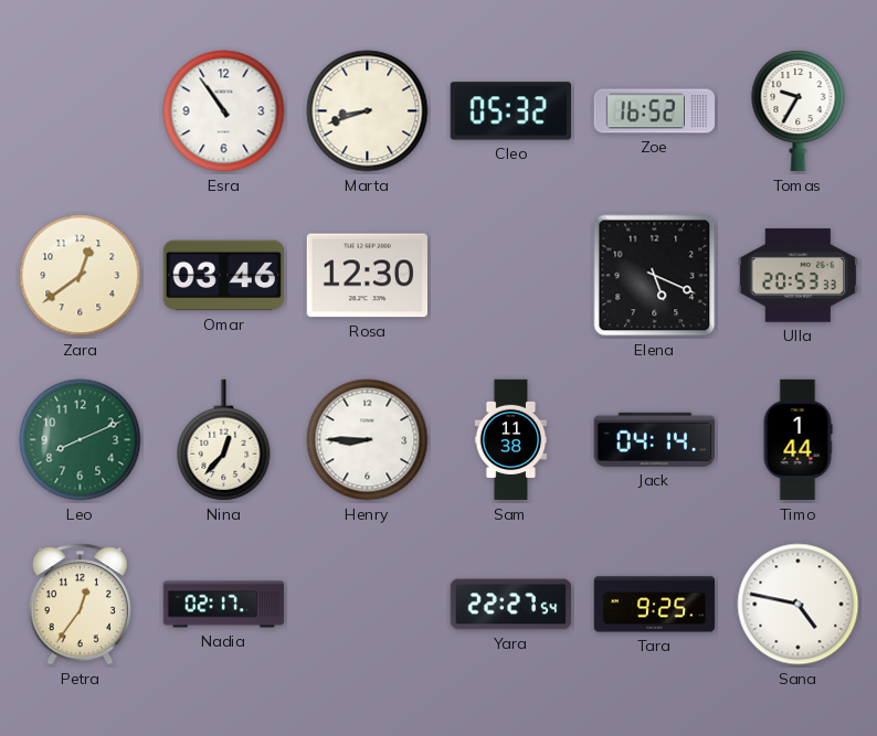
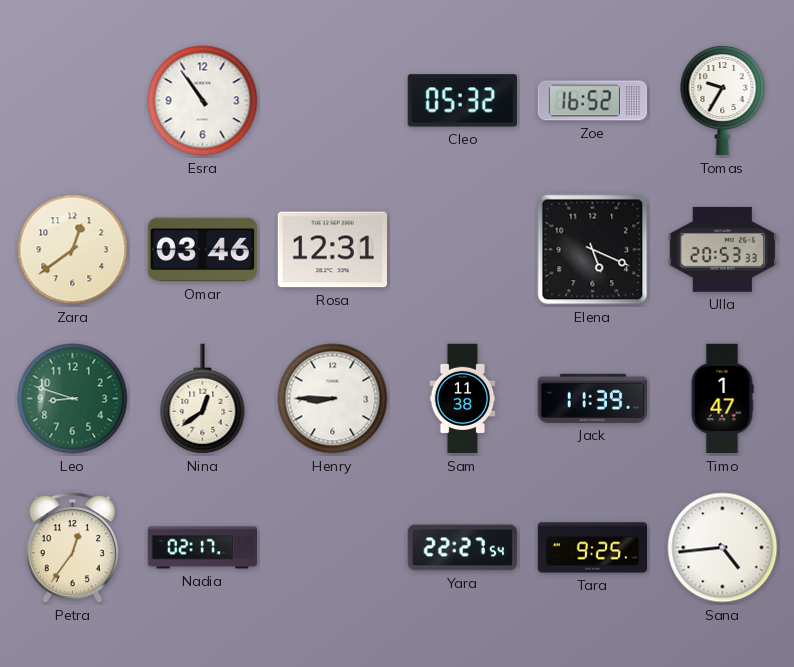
Marta: 8:42 -> none (368, 111)
Rosa: 12:30 -> 12:31 (332, 250)
Leo: 8:11 -> 8:48 (73, 399)
Nina: 12:37 -> 12:39 (203, 399)
Jack: 04:14 -> 11:39 (592, 398)
Timo: 1:44 -> 1:47 (722, 399)
Sana: 4:47 -> 4:44 (723, 548)
